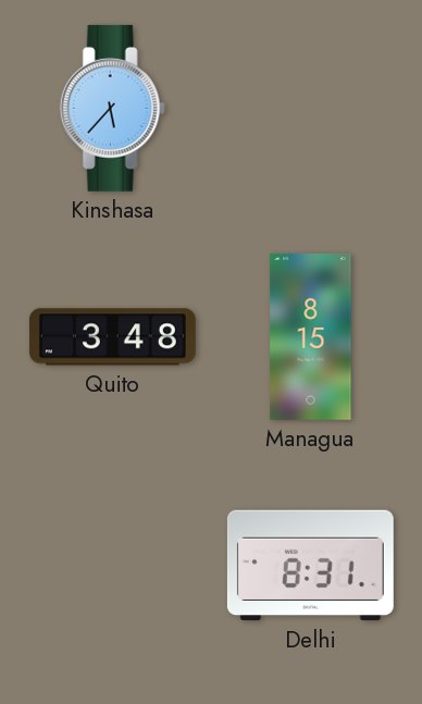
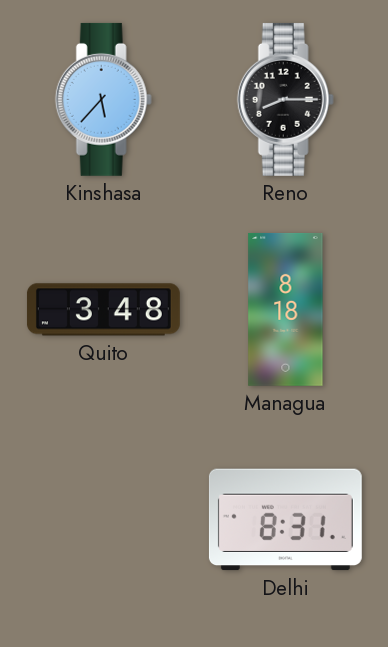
Reno: none -> 8:15 (285, 99)
Managua: 8:15 -> 8:18 (286, 309)
